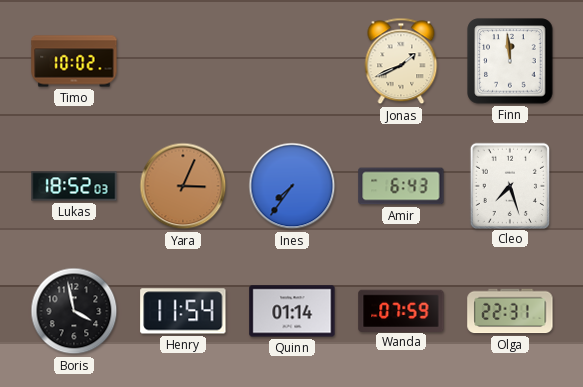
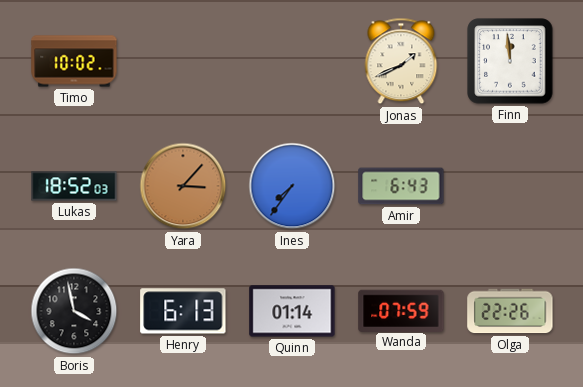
Yara: 3:04 -> 3:07 (183, 186)
Cleo: 7:27 -> none (509, 185)
Henry: 11:54 -> 6:13 (183, 311)
Olga: 22:31 -> 22:26 (510, 311)
